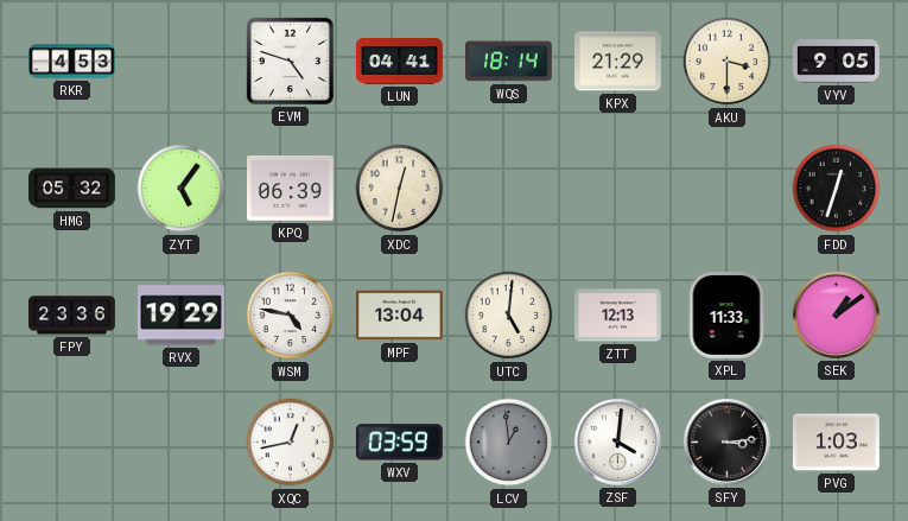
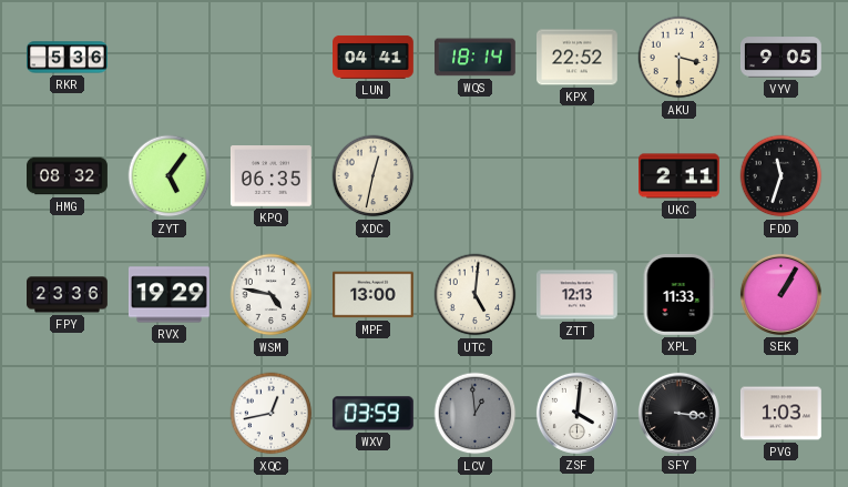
RKR: 4:53 -> 5:36 (68, 58)
EVM: 4:48 -> none (290, 61)
KPX: 21:29 -> 22:52 (578, 58)
HMG: 05:32 -> 08:32 (68, 176)
KPQ: 06:39 -> 06:35 (270, 176)
UKC: none -> 2:11 (680, 176)
FDD: 12:33 -> 11:33 (781, 176)
MPF: 13:04 -> 13:00 (374, 295)
SEK: 1:09 -> 1:05 (780, 294)
SFY: 3:14 -> 3:16 (678, 413)
